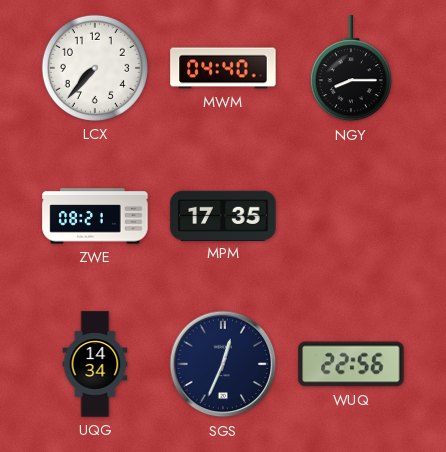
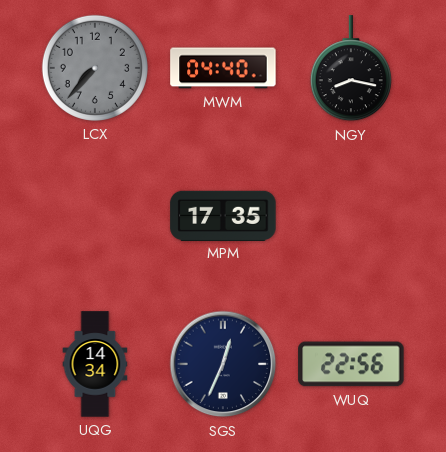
LCX dial: white -> grey (95, 68)
NGY: 8:15 -> 8:17 (351, 69)
ZWE: 08:21 -> none (95, 216)
